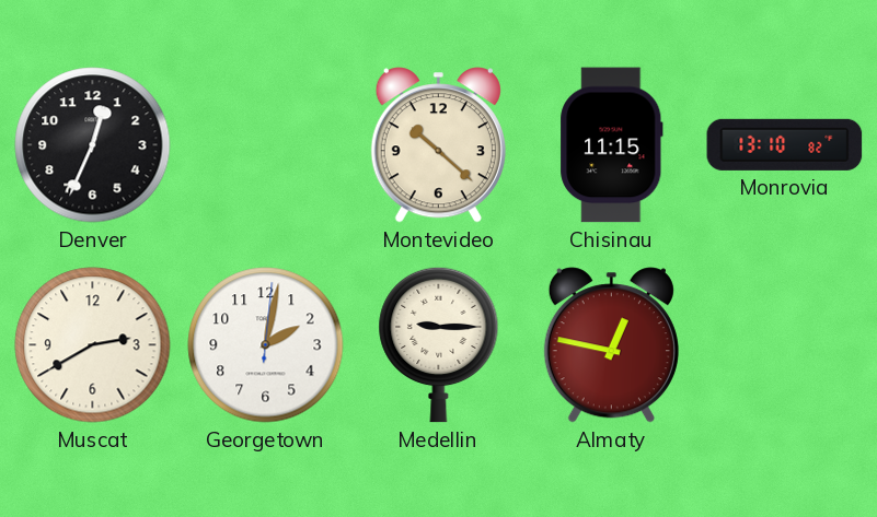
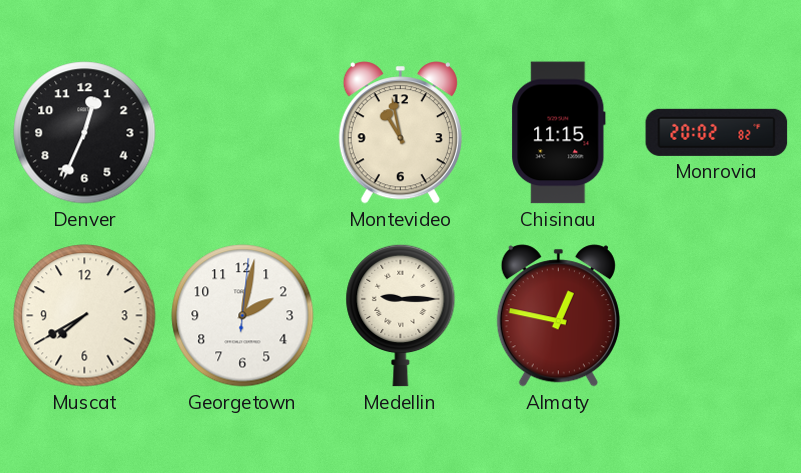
Montevideo: 10:22 -> 10:58 (400, 133)
Monrovia: 13:10 -> 20:02 (717, 132)
Muscat: 2:40 -> 7:40 (85, 316)
